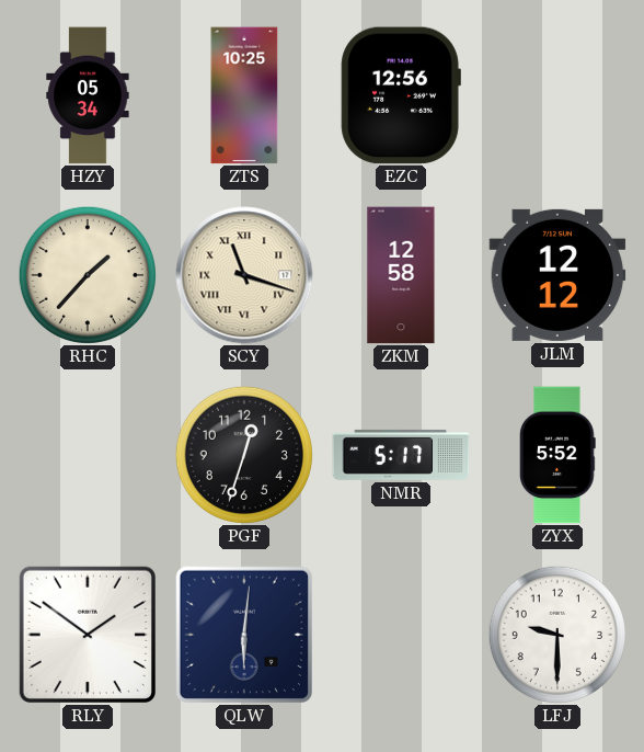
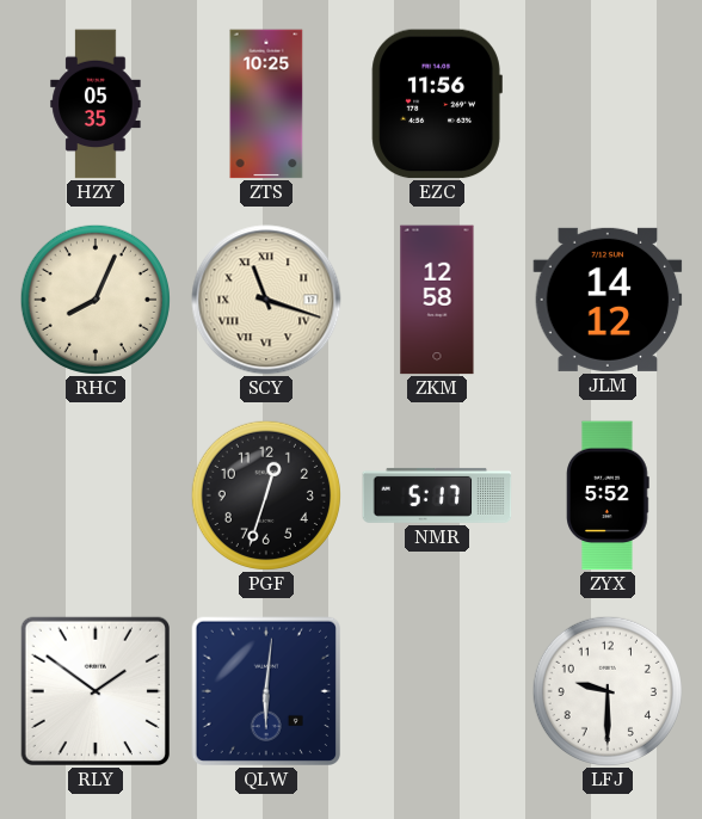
HZY: 05:34 -> 05:35 (96, 104)
EZC: 12:56 -> 11:56 (437, 104)
RHC: 1:37 -> 8:04 (96, 300)
JLM: 12:12 -> 14:12 (608, 300)
